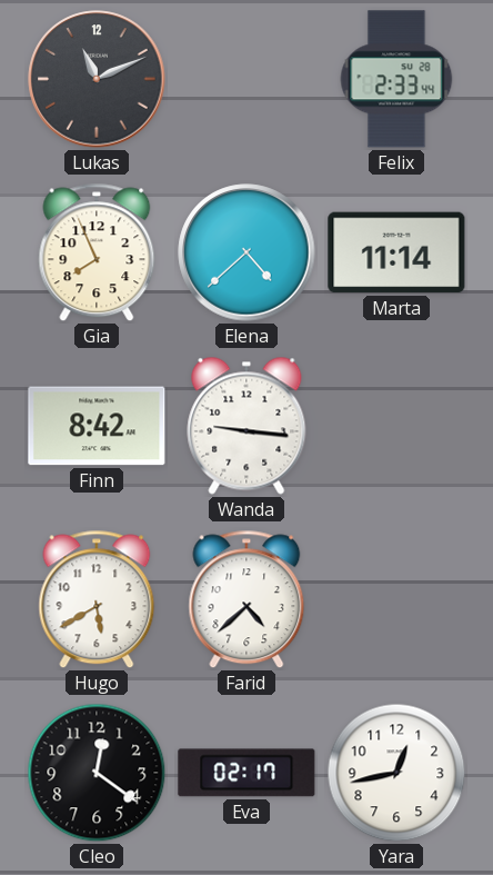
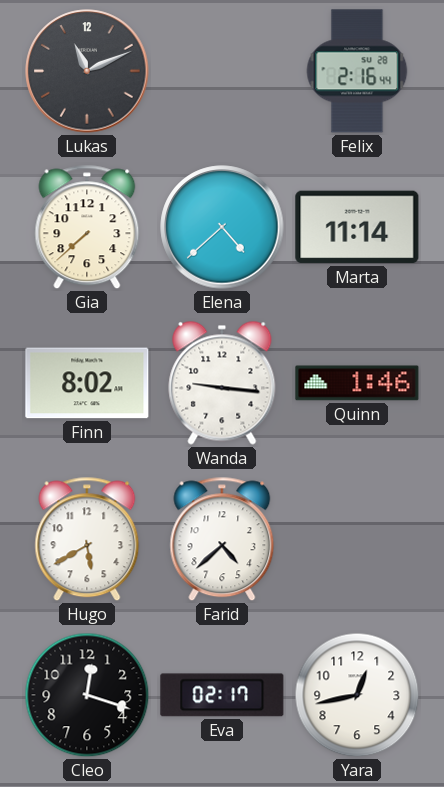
Felix: 2:33 -> 2:16 (357, 71)
Gia: 7:56 -> 7:38 (87, 227)
Finn: 8:42 -> 8:02 (87, 383)
Quinn: none -> 1:46 (357, 383)
Cleo: 12:21 -> 12:18 (87, 695)
